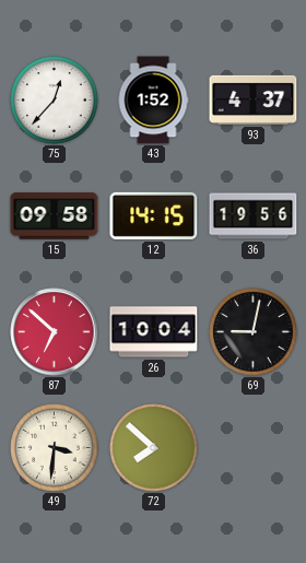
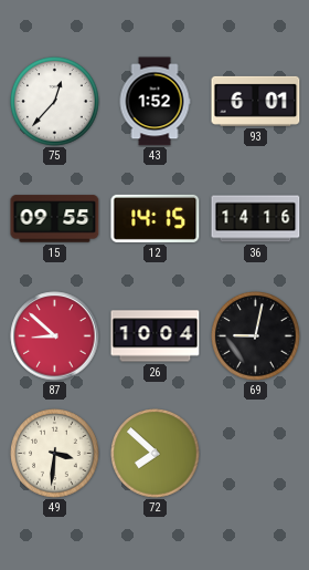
93: 4:37 -> 6:01 (256, 101)
15: 09:58 -> 09:55 (55, 219)
36: 19:56 -> 14:16 (256, 219)
87: 6:52 -> 8:52 (55, 336)
